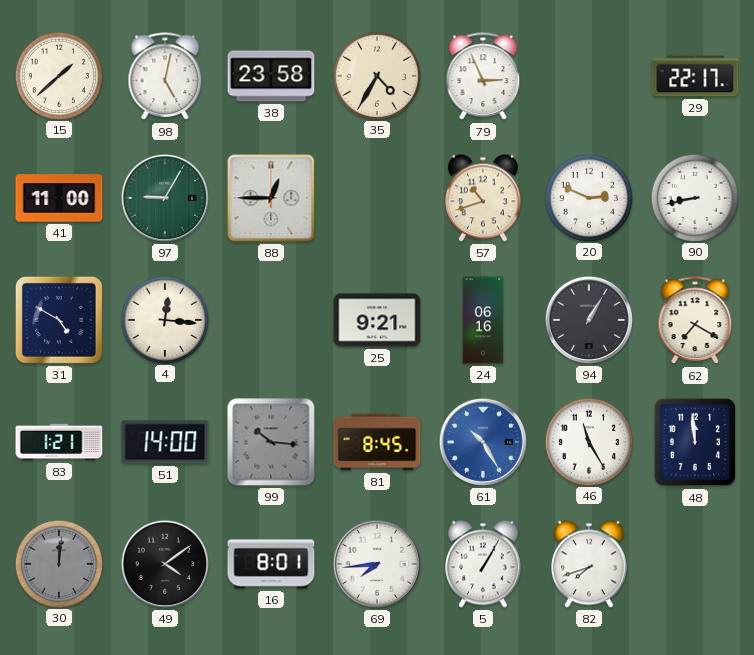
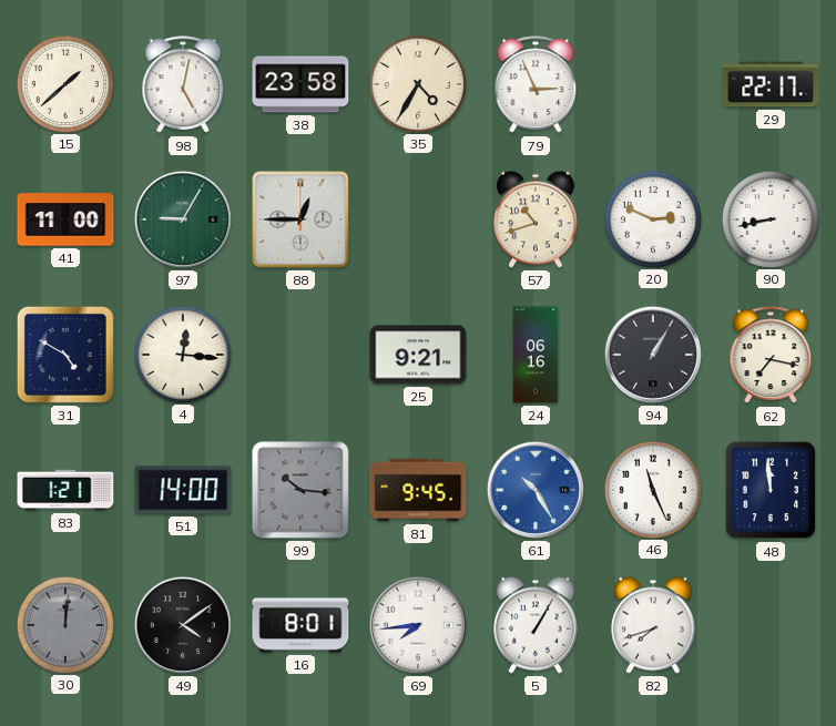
62: 7:20 -> 7:17 (771, 356)
81: 8:45 -> 9:45 (418, 490)
46: 11:25 -> 11:26 (652, 489)
